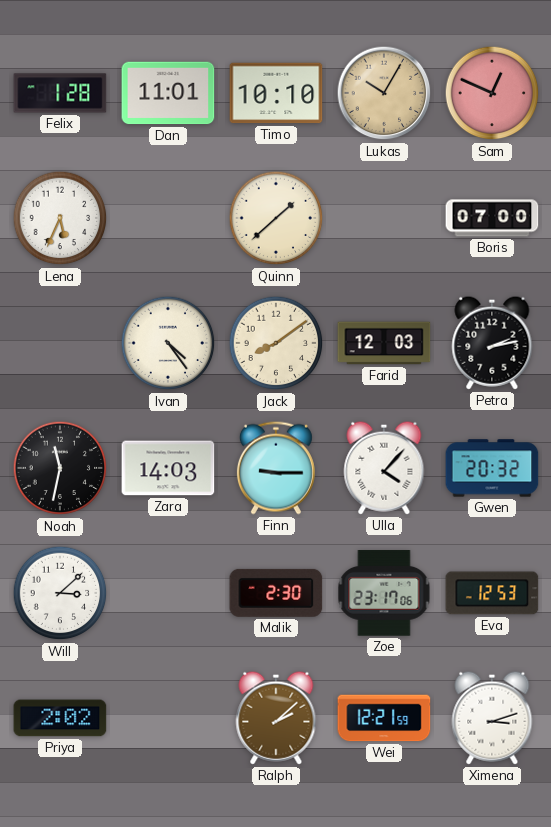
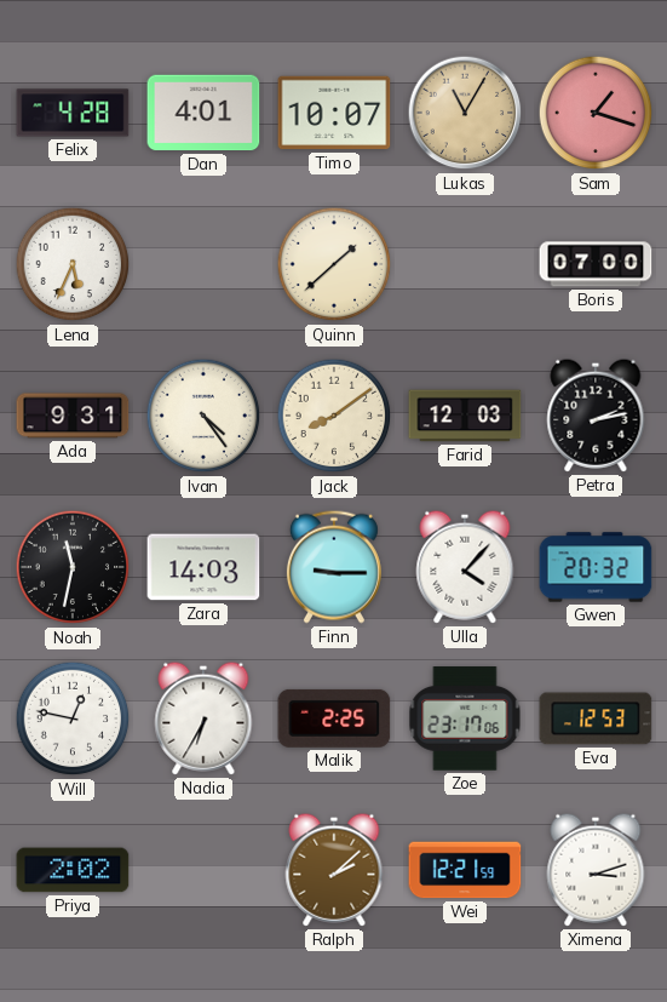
Felix: 1:28 -> 4:28 (73, 113)
Dan: 11:01 -> 4:01 (203, 113)
Timo: 10:10 -> 10:07 (334, 113)
Lukas: 10:05 -> 11:05 (465, 113)
Sam: 12:49 -> 1:18 (596, 113)
Ada: none -> 9:31 (73, 416)
Will: 3:08 -> 12:47 (73, 718)
Nadia: none -> 6:35 (203, 718)
Malik: 2:30 -> 2:25 (334, 718)
